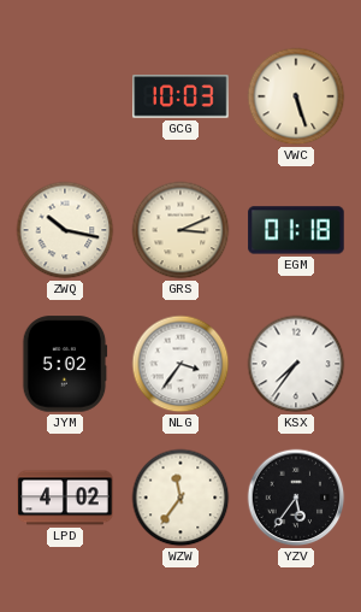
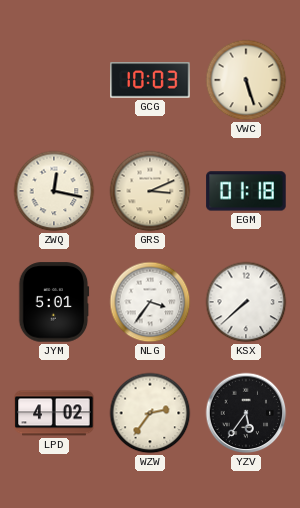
ZWQ: 10:17 -> 12:17 (54, 191)
JYM: 5:02 -> 5:01 (54, 302)
KSX: 7:36 -> 7:38 (246, 302)
WZW: 11:36 -> 2:36 (150, 413)
